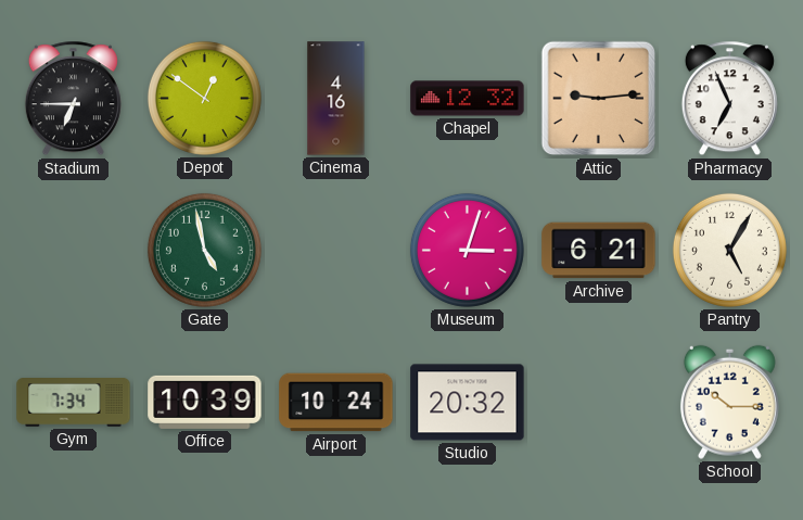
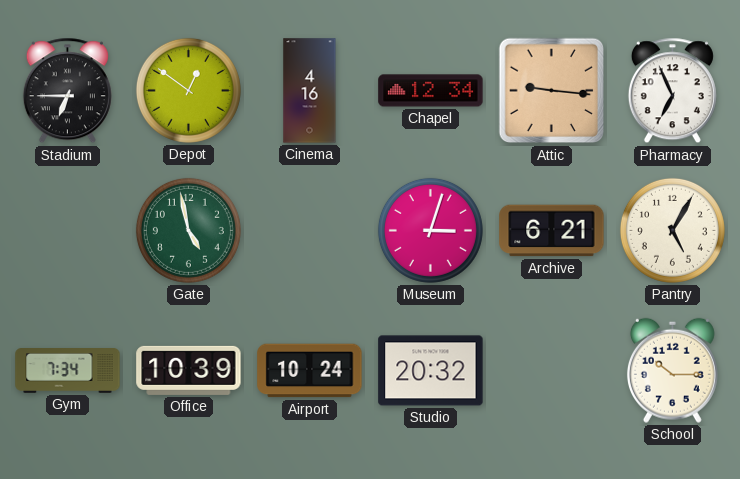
Chapel: 12:32 -> 12:34 (431, 91)
Attic: 9:14 -> 9:16 (552, 91)
